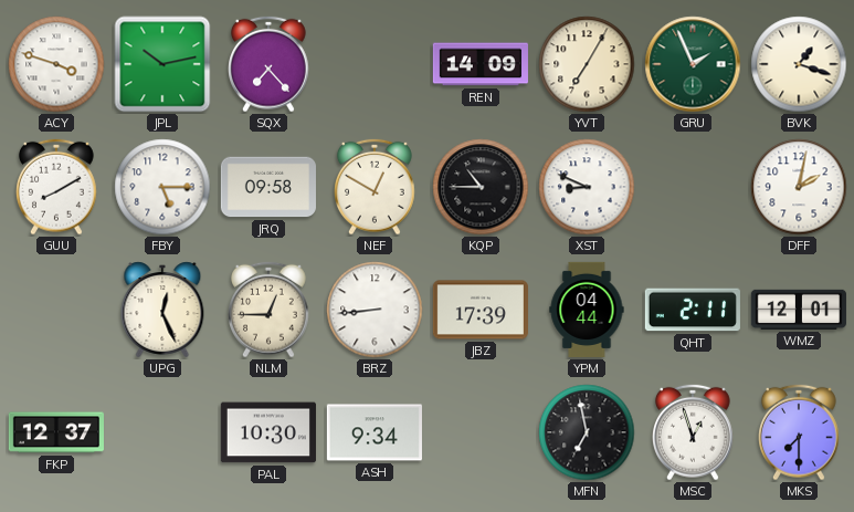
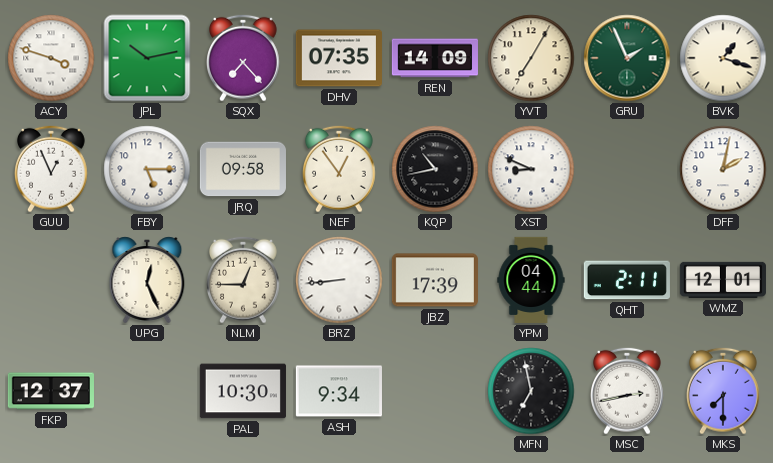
DHV: none -> 07:35 (339, 58)
GUU: 8:10 -> 12:56 (52, 169)
NEF: 12:50 -> 12:54 (340, 169)
KQP: 10:45 -> 10:43 (435, 169)
MSC: 12:57 -> 2:43 (628, 391)
